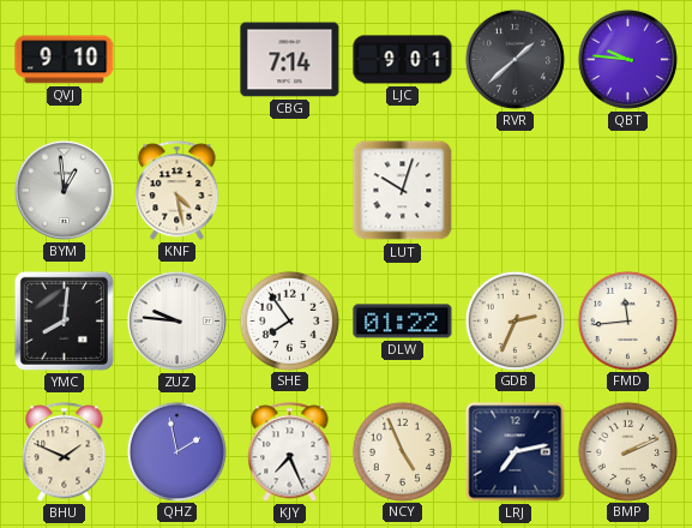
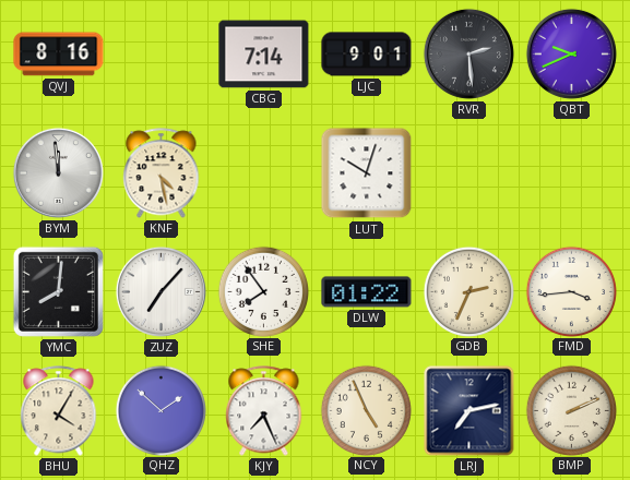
QVJ: 9:10 -> 8:16 (59, 55)
RVR: 1:38 -> 2:29 (468, 53)
QBT: 9:46 -> 9:41 (571, 53)
BYM: 12:59 -> 11:59 (58, 172)
ZUZ: 9:46 -> 7:07 (161, 291)
FMD: 11:44 -> 3:44 (571, 291)
BHU: 1:49 -> 4:05 (59, 411)
QHZ: 1:58 -> 1:52 (161, 410)
